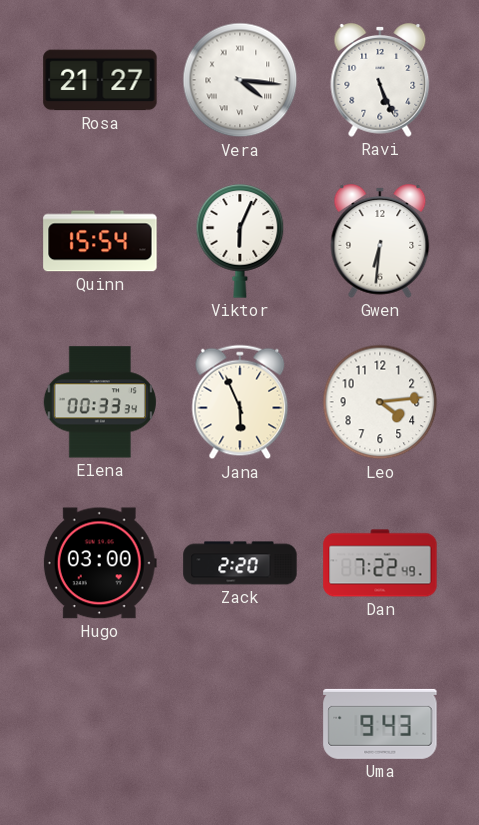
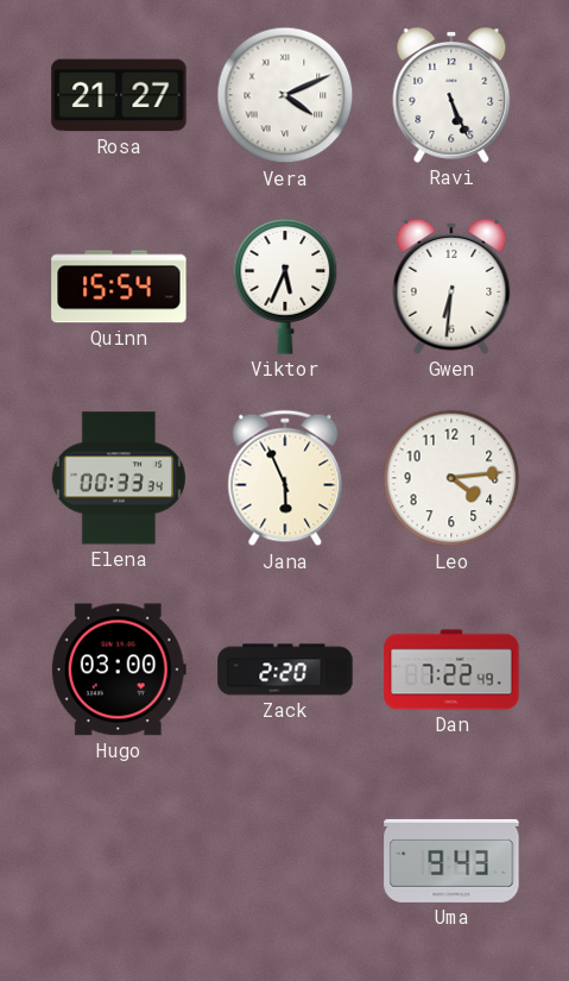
Vera: 4:16 -> 4:11 (285, 95)
Viktor: 6:04 -> 5:34 (285, 287)
